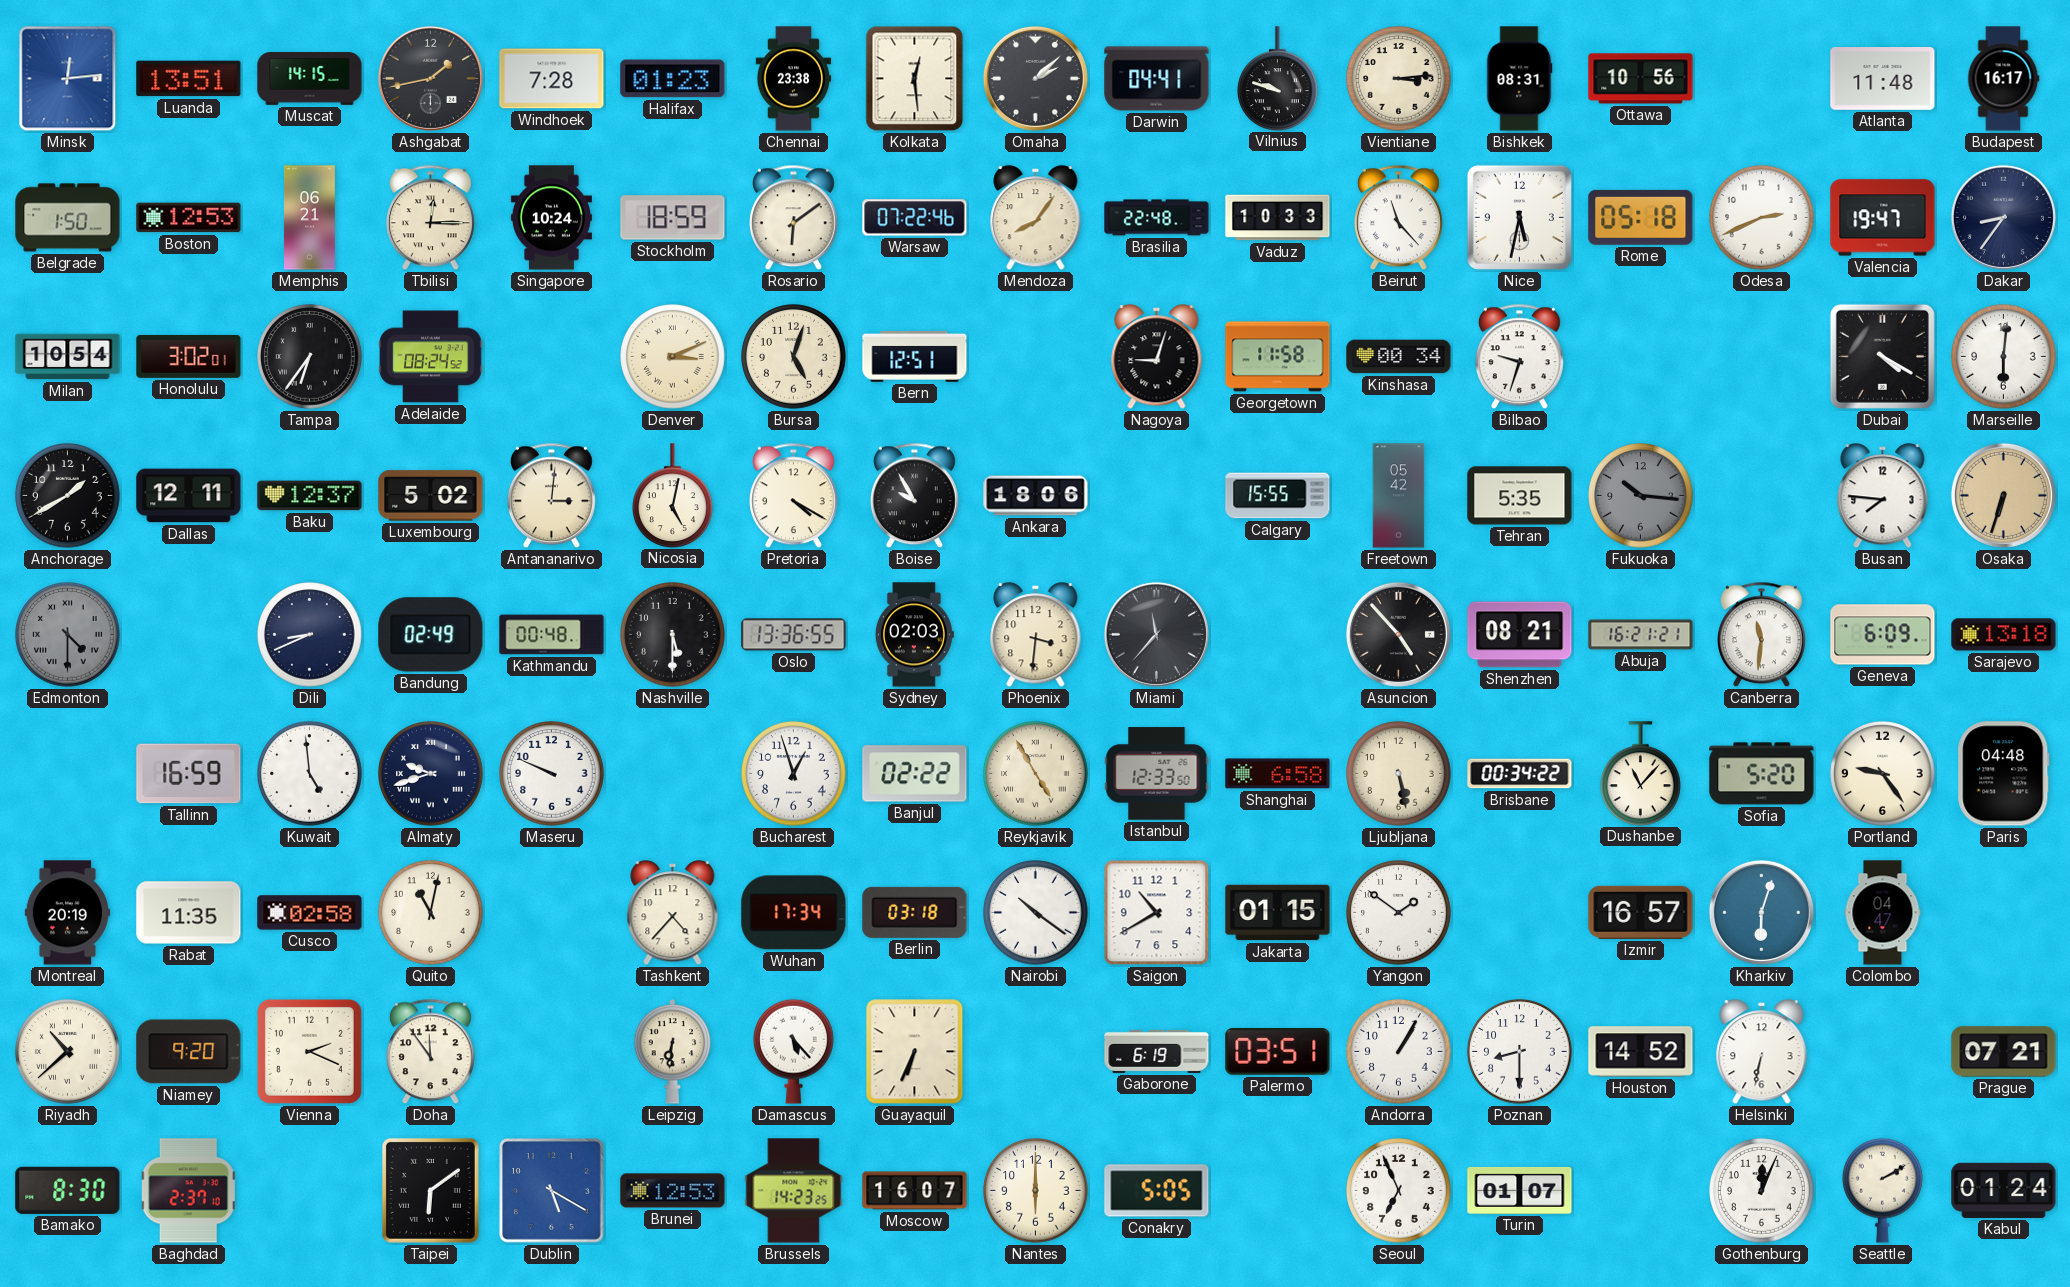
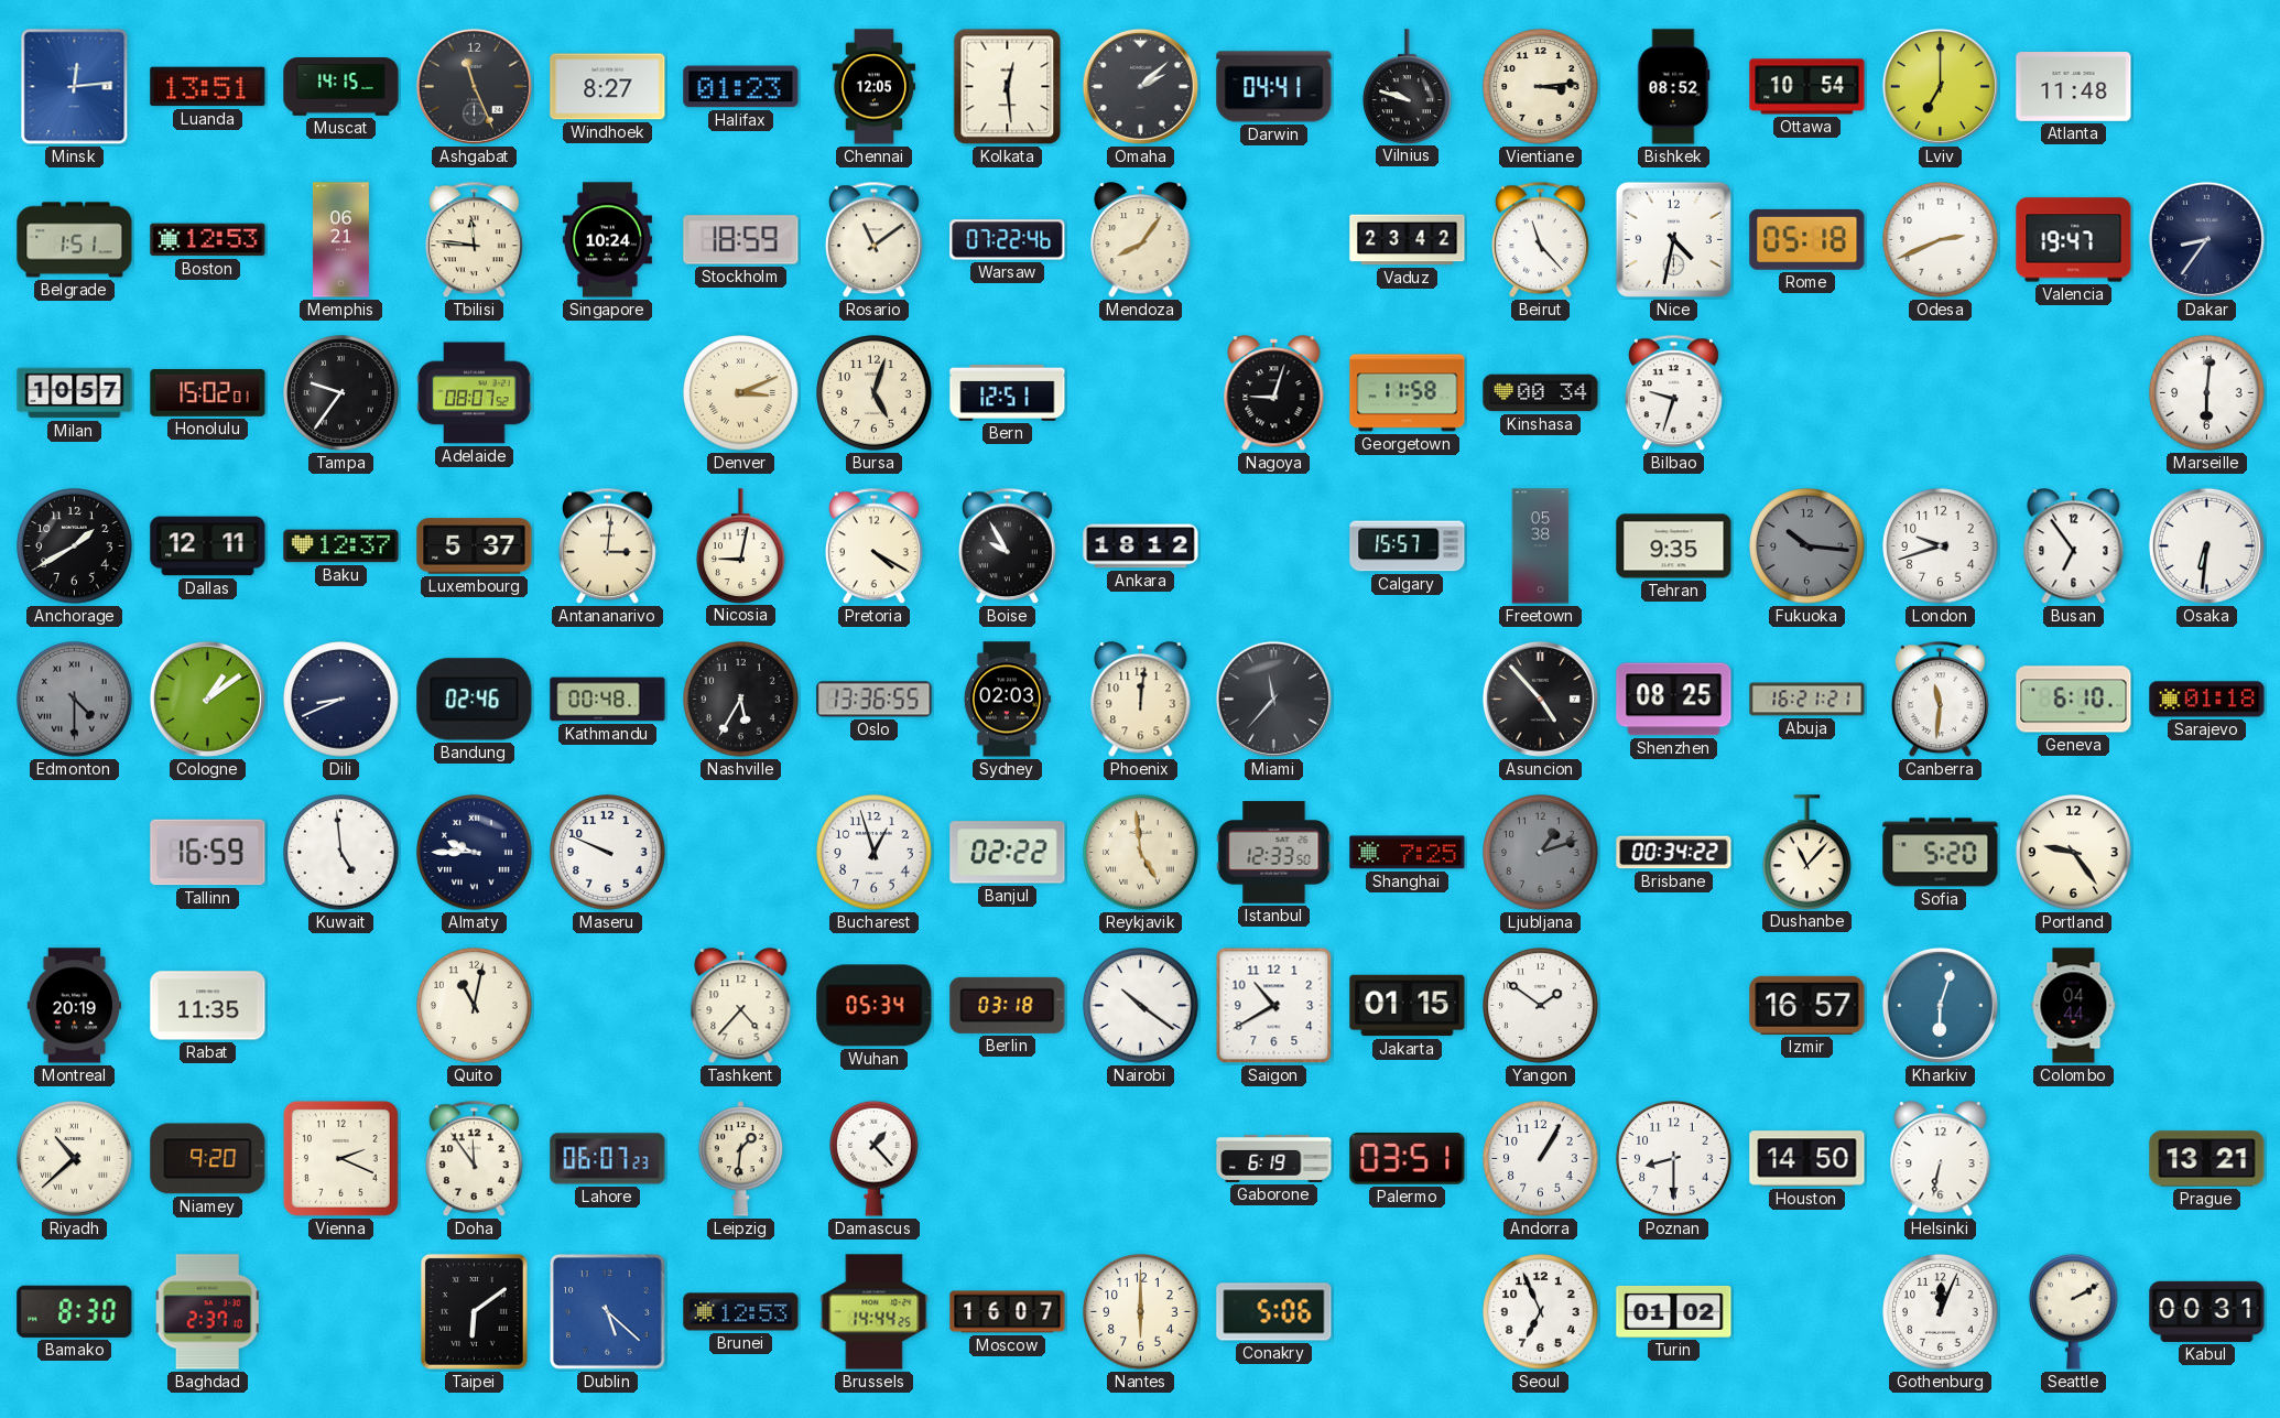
Ashgabat: 1:43 -> 11:26 (474, 86)
Windhoek: 7:28 -> 8:27 (608, 87)
Chennai: 23:38 -> 12:05 (875, 87)
Bishkek: 08:31 -> 08:52 (1673, 87)
Ottawa: 10:56 -> 10:54 (1807, 87)
Lviv: none -> 7:00 (1940, 86)
Budapest: 16:17 -> none (2003, 79)
Belgrade: 1:50 -> 1:51 (75, 240)
Tbilisi: 12:15 -> 11:46 (474, 240)
Rosario: 6:09 -> 11:09 (873, 240)
Brasilia: 22:48 -> none (1157, 218)
Vaduz: 10:33 -> 23:42 (1408, 240)
Nice: 5:32 -> 4:32 (1673, 239)
Milan: 10:54 -> 10:57 (75, 393)
Honolulu: 3:02 -> 15:02 (208, 393)
Tampa: 6:36 -> 9:36 (341, 393)
Adelaide: 08:24 -> 08:07 (475, 393)
Dubai: 4:20 -> none (1882, 356)
Luxembourg: 5:02 -> 5:37 (475, 546)
Nicosia: 5:02 -> 9:02 (741, 545)
Ankara: 18:06 -> 18:12 (1141, 546)
Calgary: 15:55 -> 15:57 (1408, 546)
Freetown: 05:42 -> 05:38 (1541, 546)
Tehran: 5:35 -> 9:35 (1674, 546)
London: none -> 9:42 (1941, 546)
Busan: 7:46 -> 6:54 (2074, 546)
Osaka: 6:33 -> 6:31 (2206, 545)
Osaka dial: champagne -> white (2206, 545)
Cologne: none -> 1:09 (207, 699)
Bandung: 02:49 -> 02:46 (475, 700)
Nashville: 5:30 -> 5:35 (741, 700)
Phoenix: 3:31 -> 12:01 (1141, 700)
Shenzhen: 08:21 -> 08:25 (1674, 700)
Geneva: 6:09 -> 6:10 (2074, 700)
Sarajevo: 13:18 -> 01:18 (2207, 700)
Almaty: 9:42 -> 9:45 (475, 853)
Reykjavik: 4:55 -> 4:59 (1141, 853)
Shanghai: 6:58 -> 7:25 (1408, 853)
Ljubljana: 5:28 -> 1:12 (1541, 853)
Ljubljana dial: cream -> grey (1541, 853)
Paris: 04:48 -> none (2004, 774)
Cusco: 02:58 -> none (310, 913)
Wuhan: 17:34 -> 05:34 (875, 1006)
Colombo: 04:47 -> 04:44 (2074, 1006)
Lahore: none -> 06:07 (608, 1159)
Leipzig: 6:31 -> 1:31 (741, 1159)
Damascus: 5:23 -> 1:23 (875, 1158)
Guayaquil: 6:34 -> none (915, 1052)
Houston: 14:52 -> 14:50 (1807, 1159)
Prague: 07:21 -> 13:21 (2207, 1159)
Dublin: 5:20 -> 5:22 (608, 1312)
Brussels: 14:23 -> 14:44 (875, 1312)
Conakry: 5:05 -> 5:06 (1274, 1312)
Turin: 01:07 -> 01:02 (1674, 1311)
Kabul: 01:24 -> 00:31 (2207, 1311)
